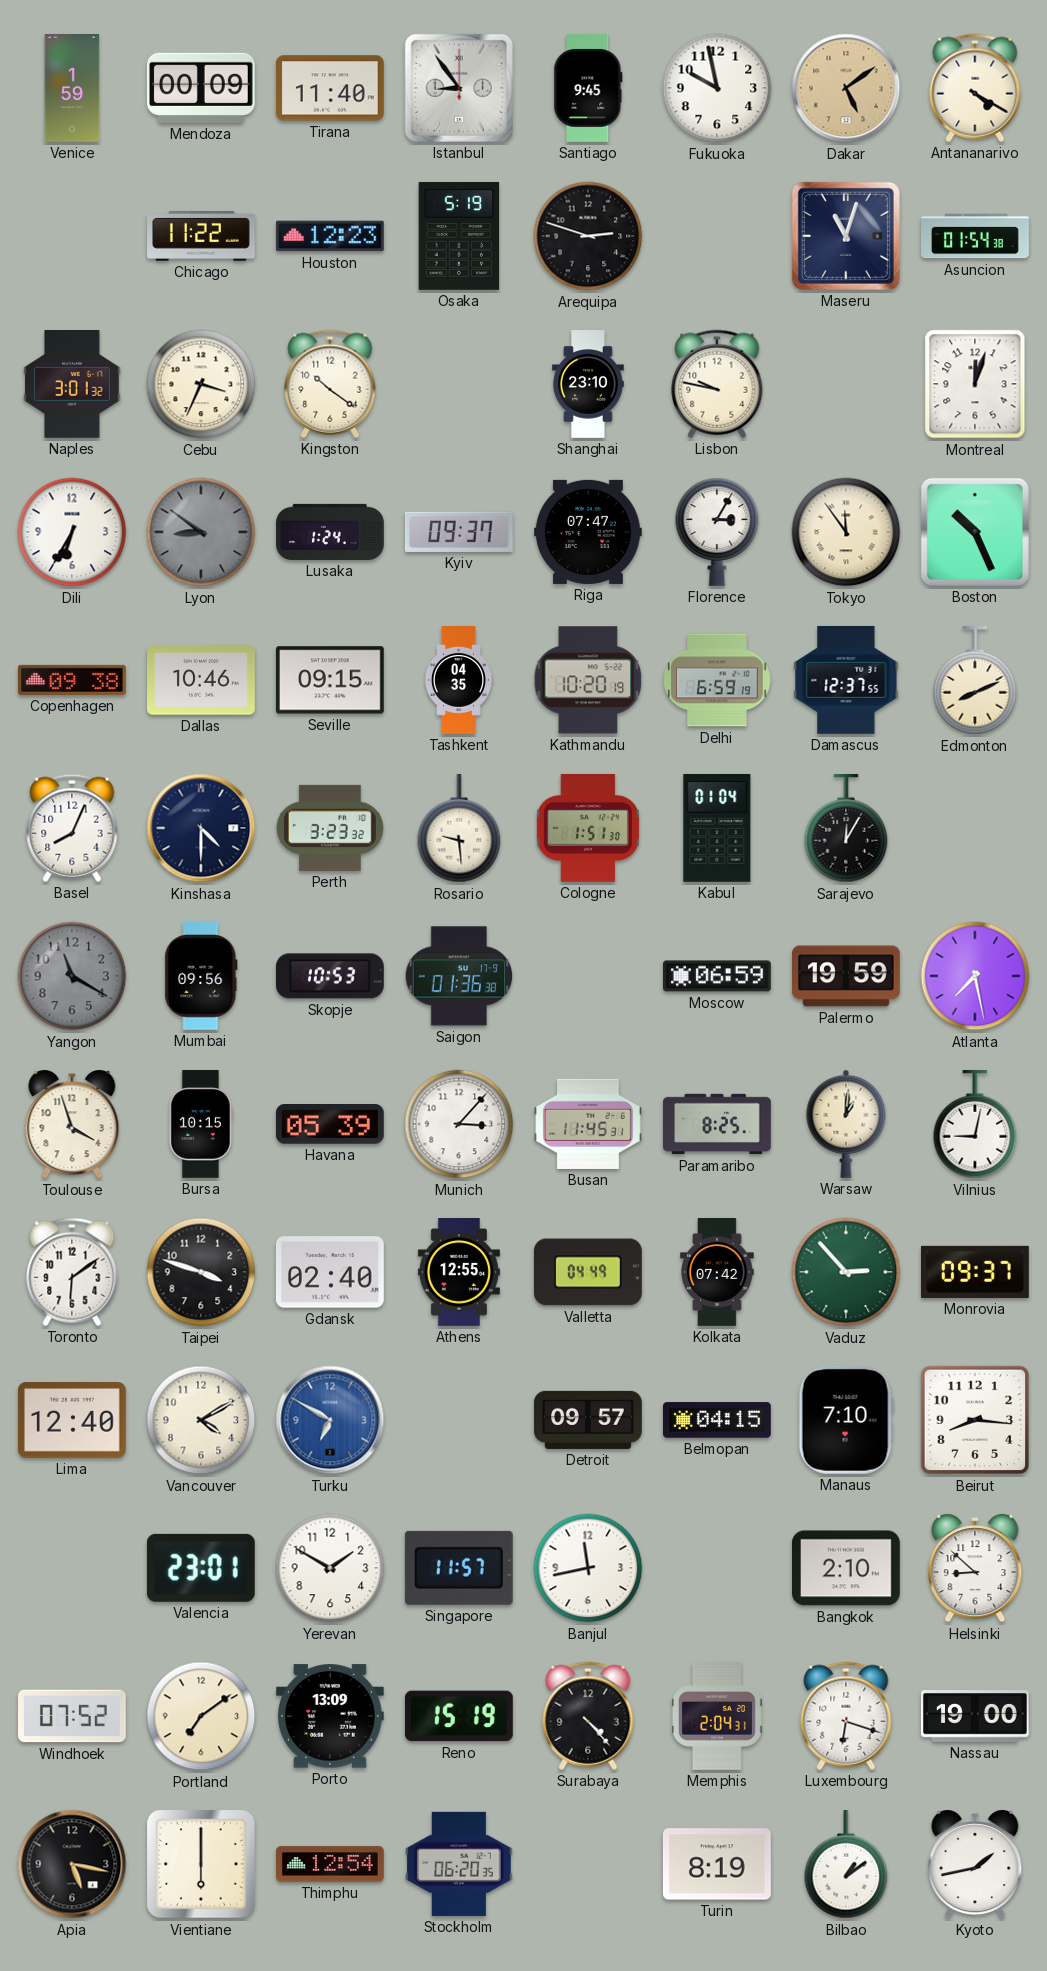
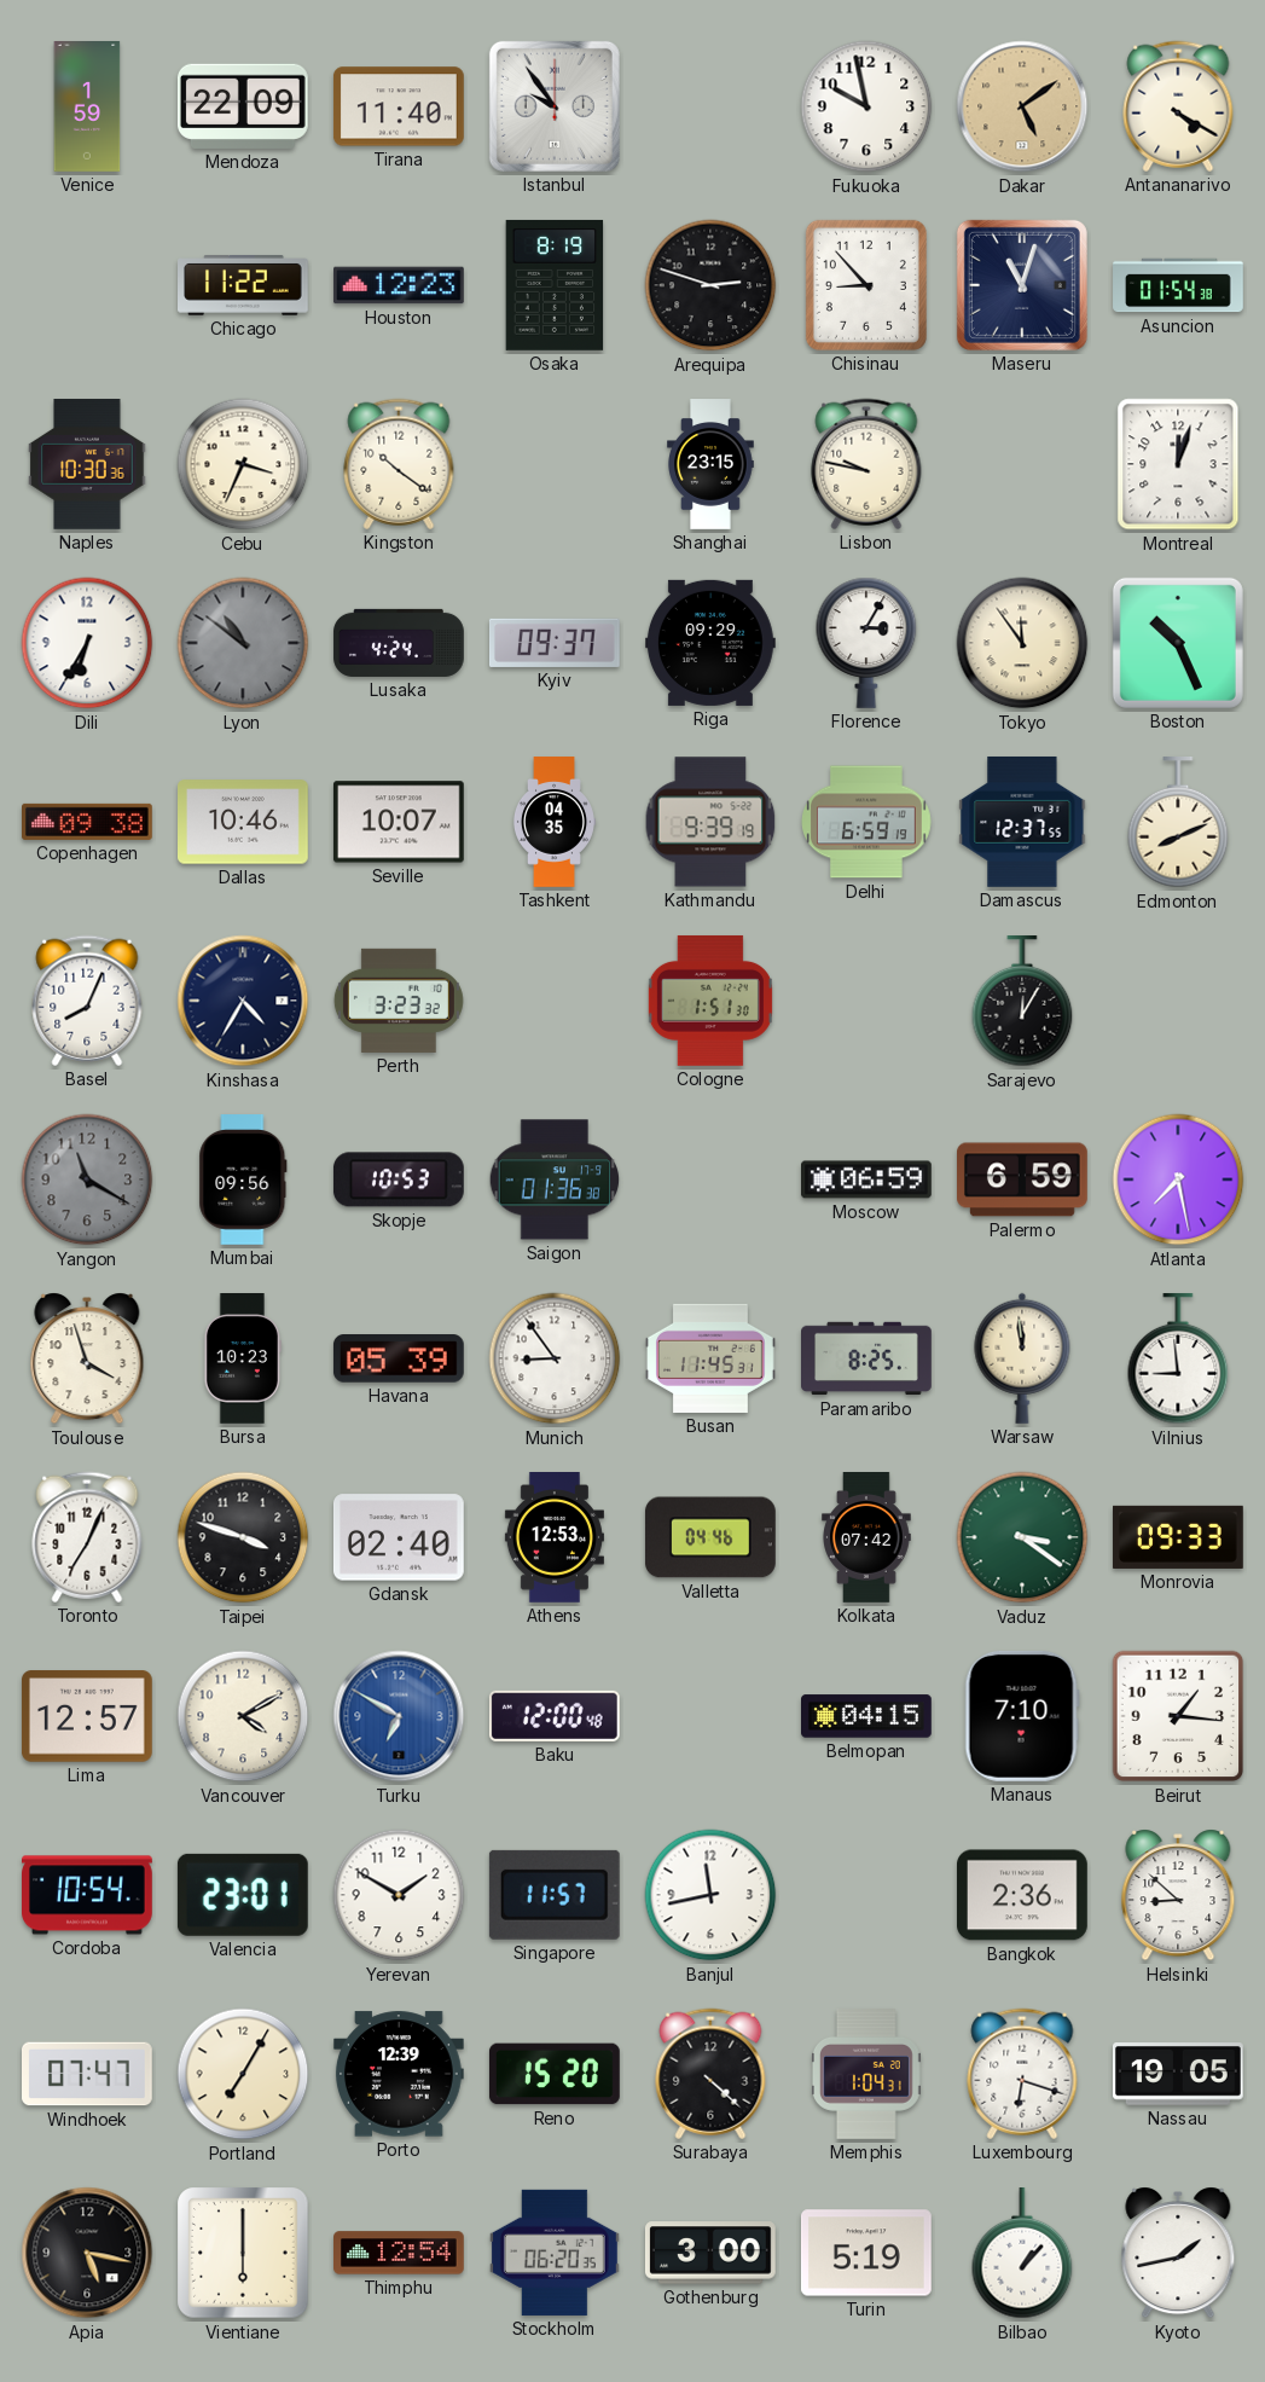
Mendoza: 00:09 -> 22:09 (243, 106)
Istanbul: 8:54 -> 9:54 (555, 106)
Santiago: 9:45 -> none (588, 89)
Osaka: 5:19 -> 8:19 (555, 285)
Chisinau: none -> 8:53 (866, 285)
Naples: 3:01 -> 10:30 (87, 465)
Shanghai: 23:10 -> 23:15 (710, 464)
Lyon: 8:51 -> 10:51 (243, 643)
Lusaka: 1:24 -> 4:24 (399, 643)
Riga: 07:47 -> 09:29 (712, 643)
Seville: 09:15 -> 10:07 (399, 822)
Kathmandu: 10:20 -> 9:39 (710, 822)
Kinshasa: 4:30 -> 4:35 (243, 1001)
Rosario: 9:29 -> none (459, 829)
Kabul: 01:04 -> none (717, 828)
Palermo: 19:59 -> 6:59 (1023, 1180)
Bursa: 10:15 -> 10:23 (243, 1360)
Munich: 3:07 -> 8:54 (555, 1358)
Warsaw: 1:01 -> 11:59 (1022, 1358)
Vilnius: 9:02 -> 8:59 (1178, 1360)
Toronto: 6:09 -> 7:04 (87, 1537)
Athens: 12:55 -> 12:53 (555, 1538)
Valletta: 04:49 -> 04:46 (710, 1537)
Vaduz: 2:53 -> 3:21 (1022, 1537)
Monrovia: 09:37 -> 09:33 (1179, 1537)
Lima: 12:40 -> 12:57 (87, 1716)
Baku: none -> 12:00 (555, 1716)
Detroit: 09:57 -> none (589, 1420)
Beirut: 8:16 -> 1:16 (1178, 1716)
Cordoba: none -> 10:54 (88, 1895)
Bangkok: 2:10 -> 2:36 (1023, 1895)
Windhoek: 07:52 -> 07:47 (88, 2074)
Portland: 7:09 -> 7:05 (243, 2074)
Porto: 13:09 -> 12:39 (399, 2074)
Reno: 15:19 -> 15:20 (555, 2074)
Surabaya: 4:23 -> 4:22 (710, 2074)
Memphis: 2:04 -> 1:04 (867, 2075)
Nassau: 19:00 -> 19:05 (1179, 2075)
Gothenburg: none -> 3:00 (710, 2253)
Turin: 8:19 -> 5:19 (866, 2253)
Bilbao: 1:09 -> 1:07 (1022, 2254)
